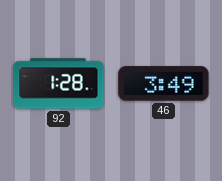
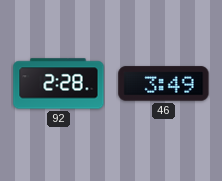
92: 1:28 -> 2:28 (59, 84)
